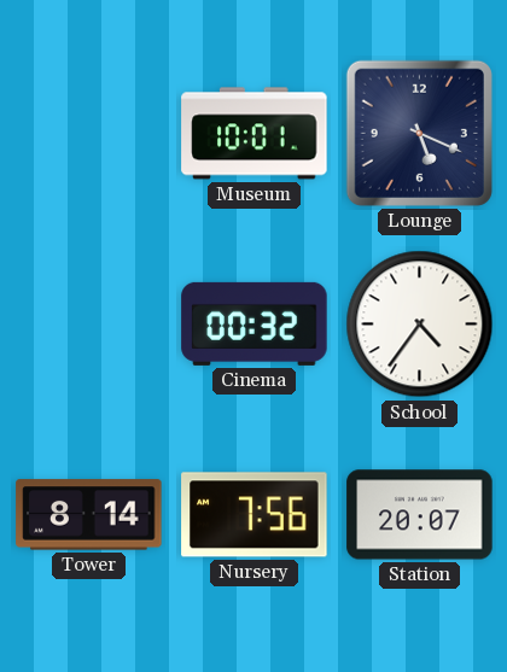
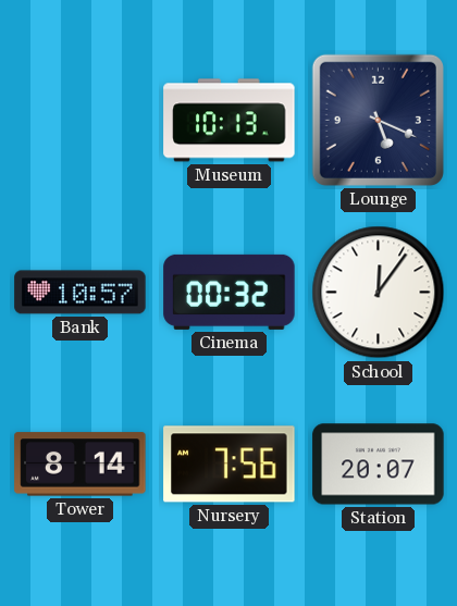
Museum: 10:01 -> 10:13 (230, 121)
Bank: none -> 10:57 (81, 293)
School: 4:36 -> 12:06 (379, 293)
